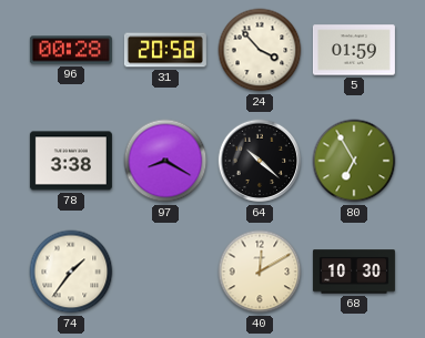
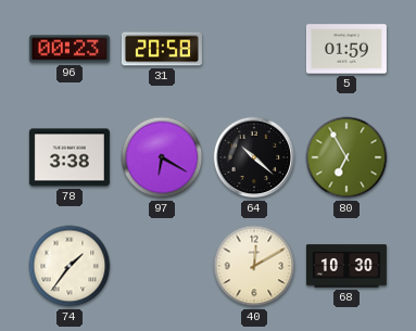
96: 00:28 -> 00:23 (70, 49)
24: 3:53 -> none (260, 50)
97: 8:20 -> 6:20 (162, 157)
